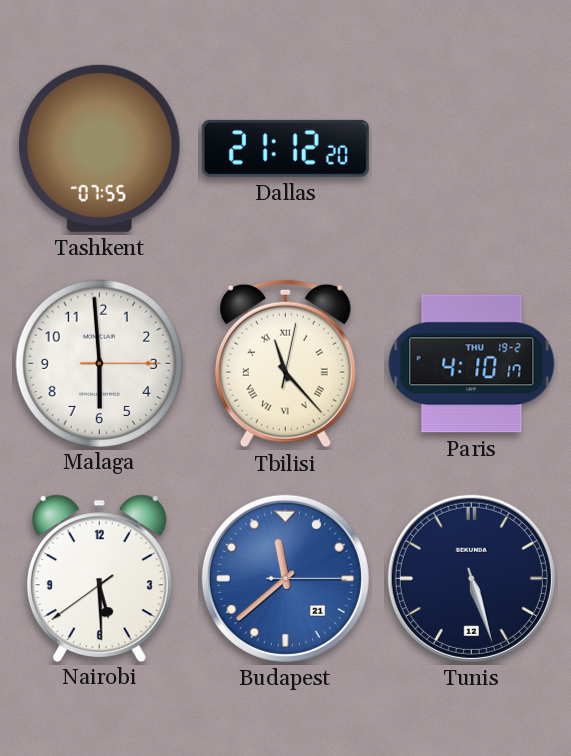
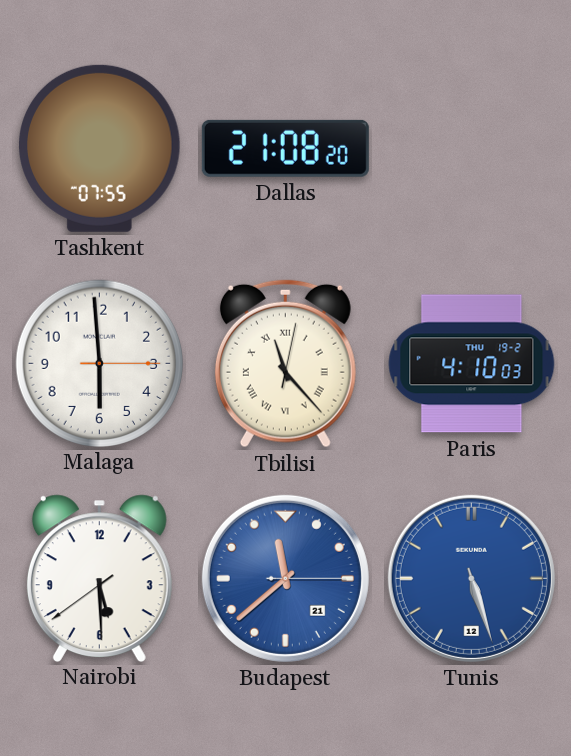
Dallas: 21:12 -> 21:08 (285, 148)
Paris: 4:10:17 -> 4:10:03 (472, 364)
Tunis dial: navy -> blue (471, 578)
